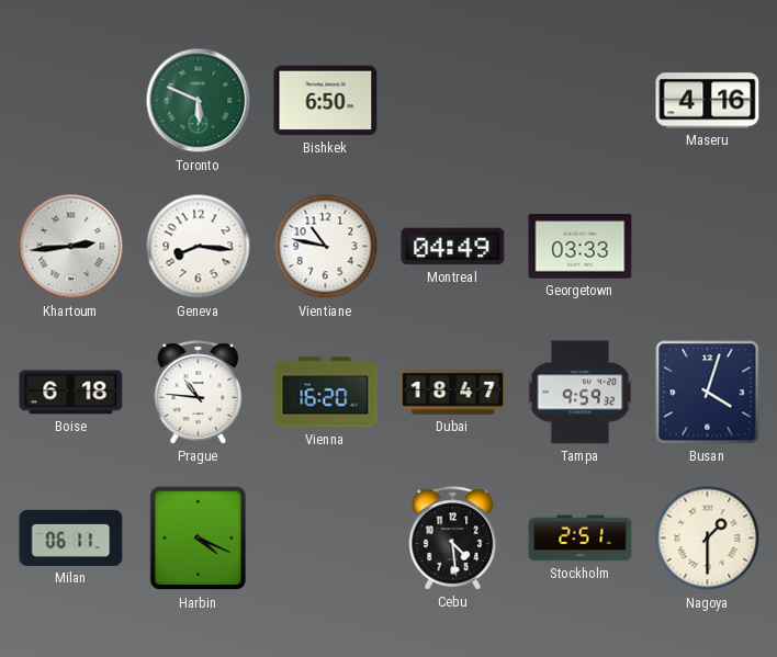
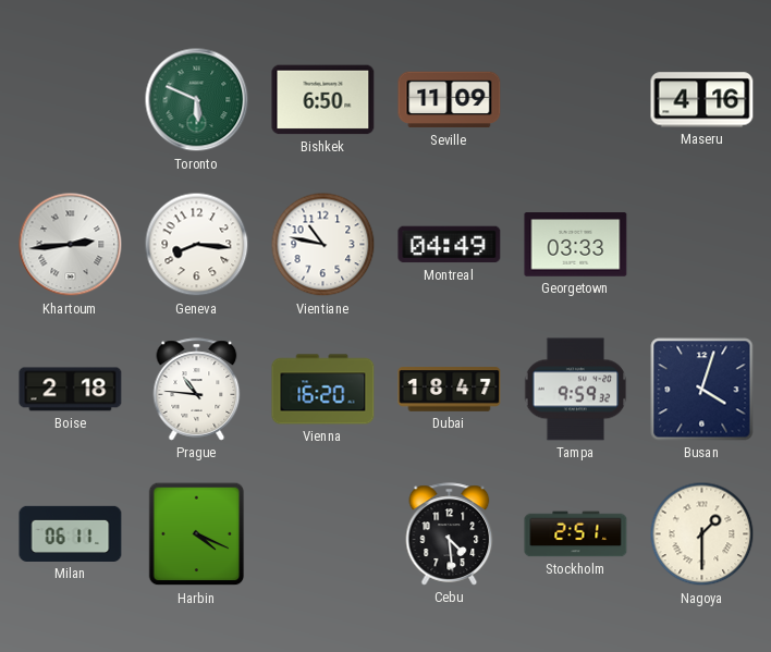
Seville: none -> 11:09 (450, 100)
Boise: 6:18 -> 2:18 (71, 390)
